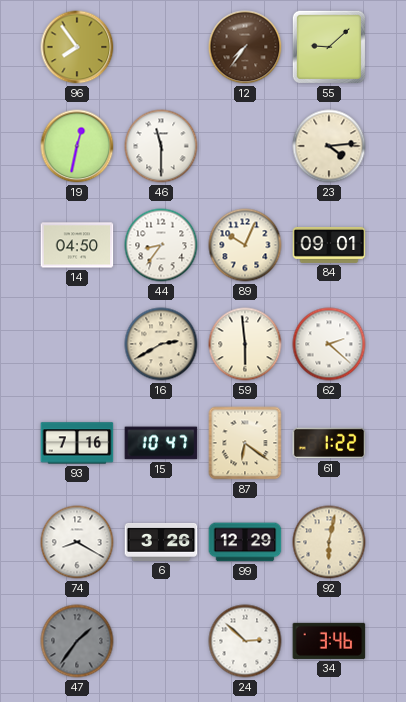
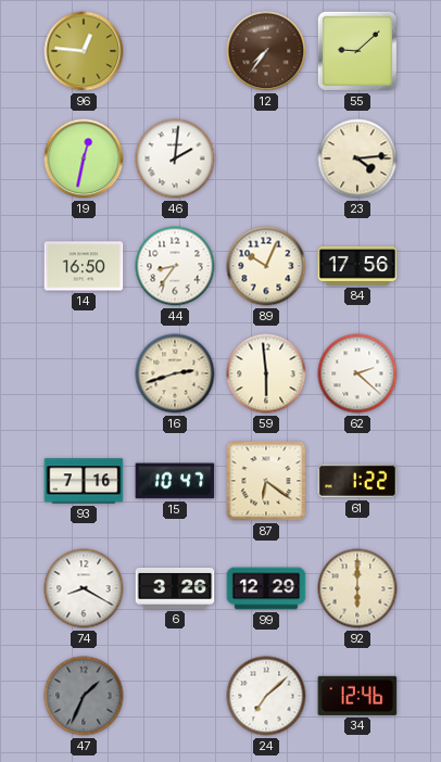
96: 7:54 -> 12:46 (84, 51)
46: 11:30 -> 2:01 (175, 158)
14: 04:50 -> 16:50 (84, 266)
84: 09:01 -> 17:56 (357, 266)
16: 2:40 -> 2:42 (175, 373)
92: 6:02 -> 6:00 (357, 588)
47: 1:36 -> 1:34 (84, 696)
24: 2:52 -> 7:08 (266, 696)
34: 3:46 -> 12:46 (357, 696)
